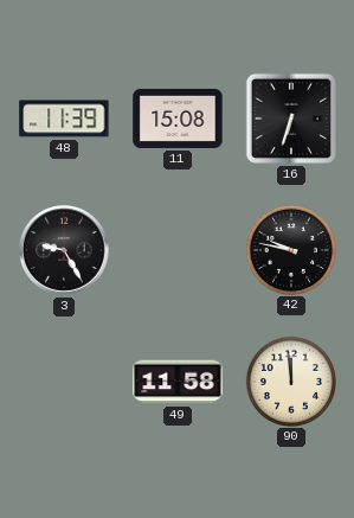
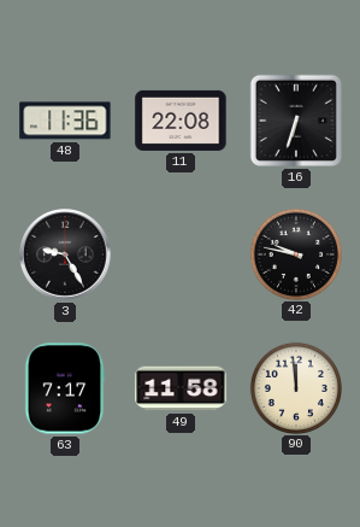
48: 11:39 -> 11:36 (65, 121)
11: 15:08 -> 22:08 (181, 121)
63: none -> 7:17 (65, 388)
